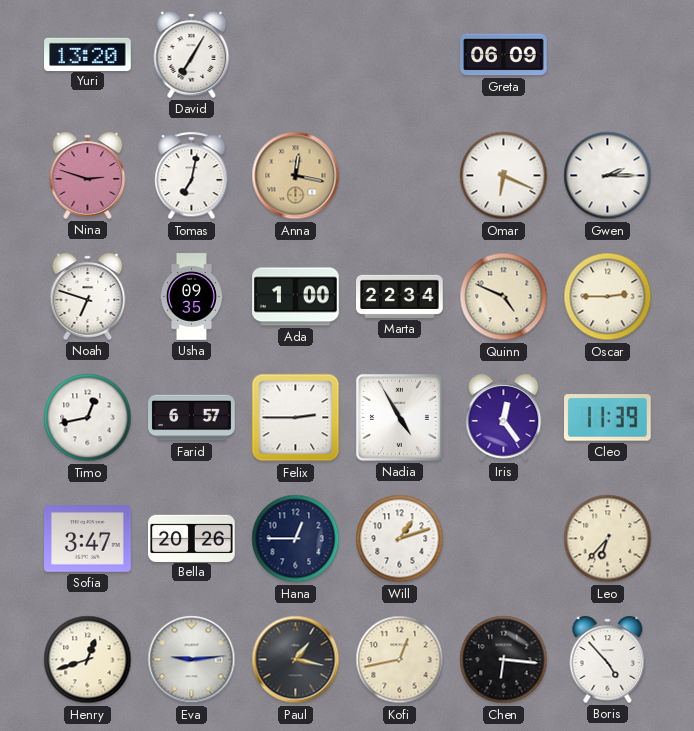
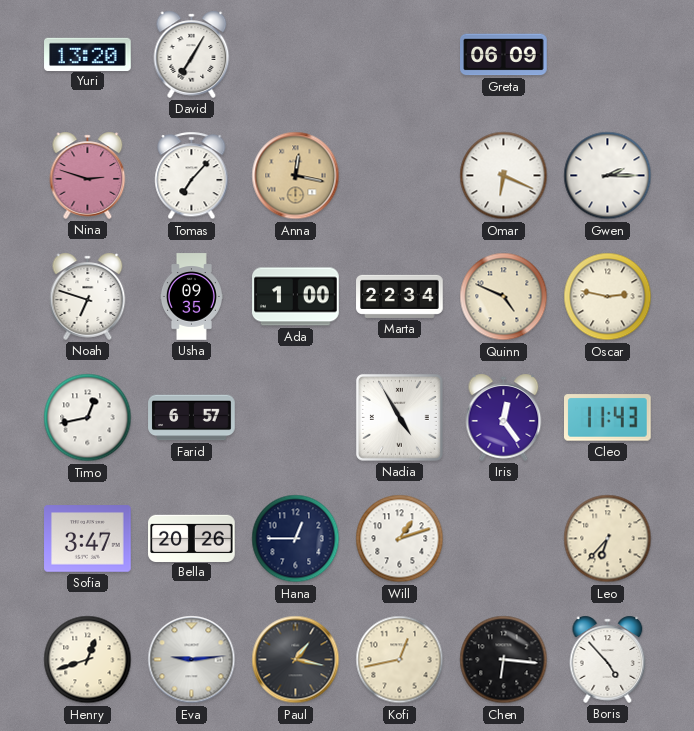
Tomas: 7:02 -> 7:07 (192, 176)
Oscar: 2:45 -> 2:47 (608, 297)
Felix: 2:45 -> none (296, 418)
Cleo: 11:39 -> 11:43 (608, 418)
